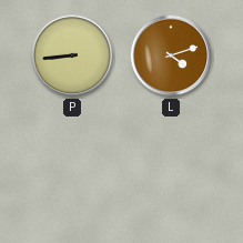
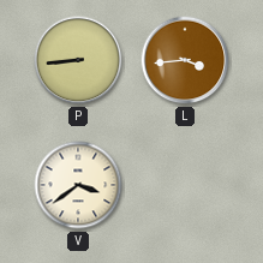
L: 4:12 -> 3:44 (185, 60)
V: none -> 3:39 (78, 185)
